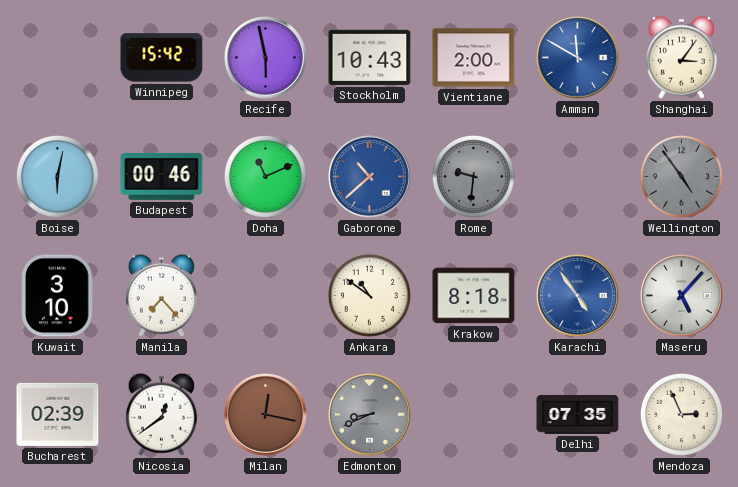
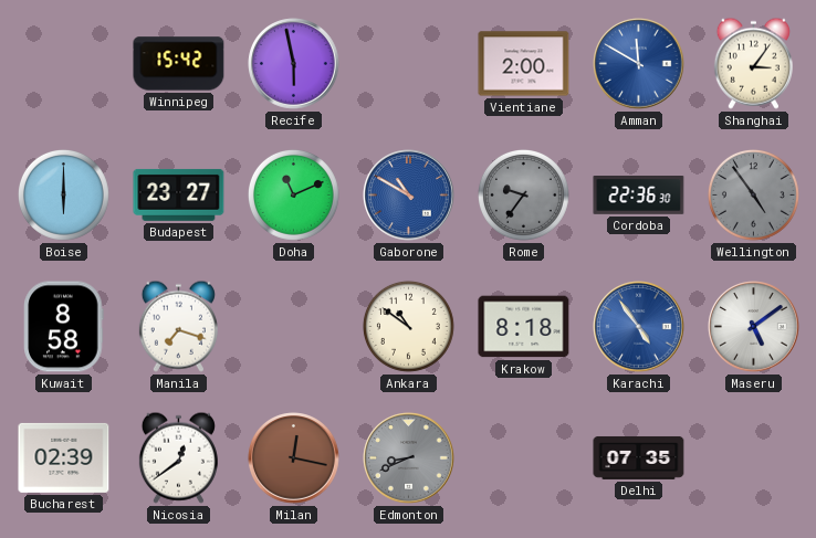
Stockholm: 10:43 -> none (370, 57)
Boise: 6:02 -> 6:00 (63, 194)
Budapest: 00:46 -> 23:27 (179, 194)
Gaborone: 10:38 -> 10:50 (409, 196)
Rome: 9:31 -> 9:36 (523, 194)
Cordoba: none -> 22:36 (639, 196)
Kuwait: 3:10 -> 8:58 (64, 327)
Manila: 7:23 -> 7:18 (178, 326)
Maseru: 5:07 -> 5:09 (754, 327)
Mendoza: 2:56 -> none (681, 414)
